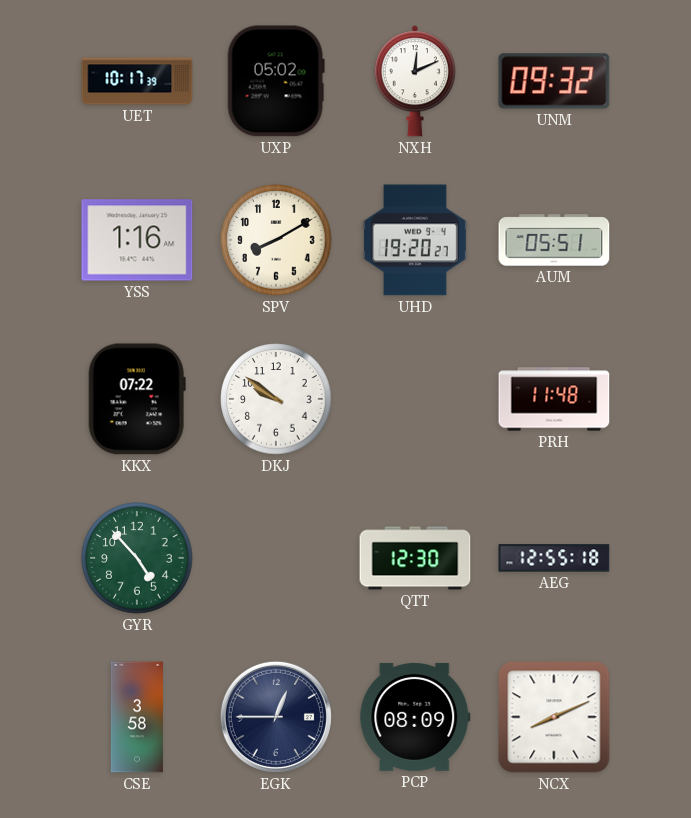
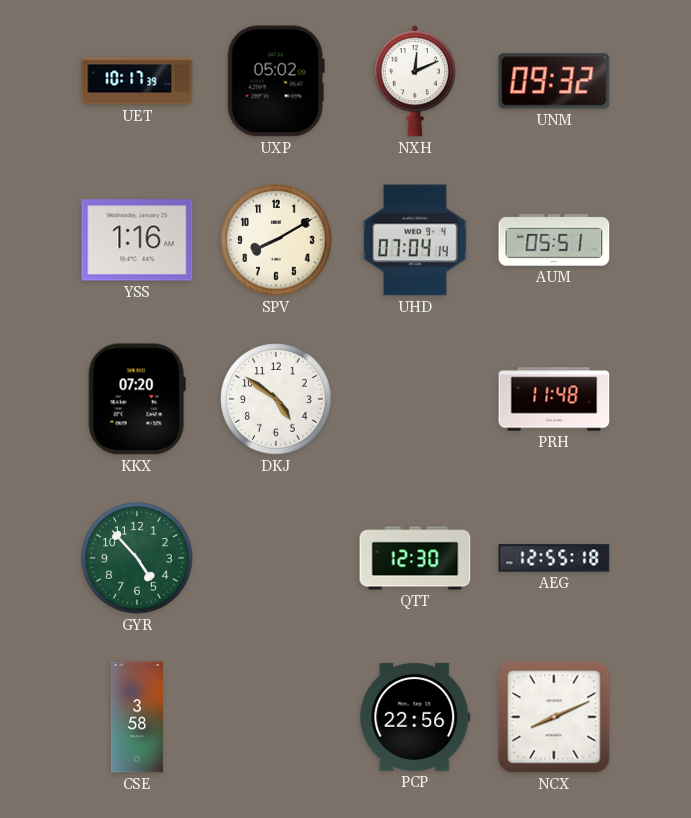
UHD: 19:20 -> 07:04 (415, 240)
KKX: 07:22 -> 07:20 (137, 399)
DKJ: 9:51 -> 4:51 (276, 399)
EGK: 12:45 -> none (276, 717)
PCP: 08:09 -> 22:56 (415, 717)
